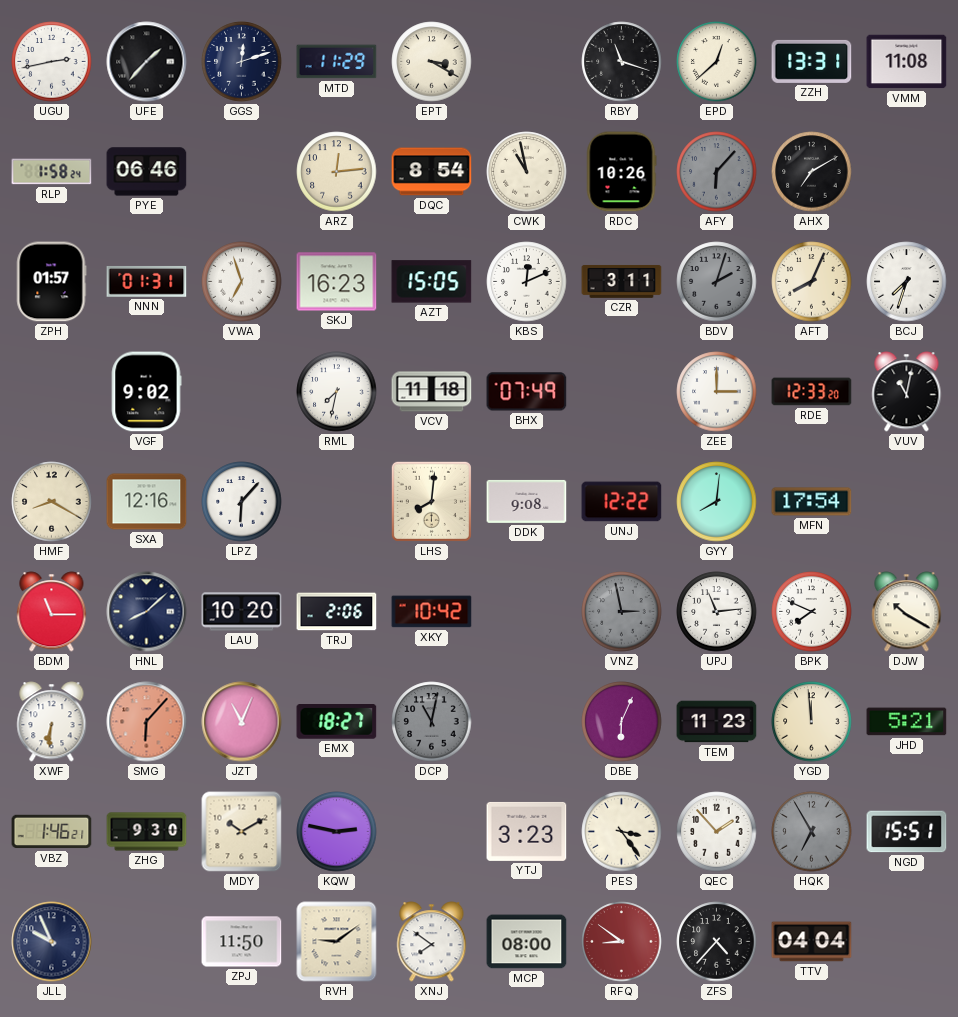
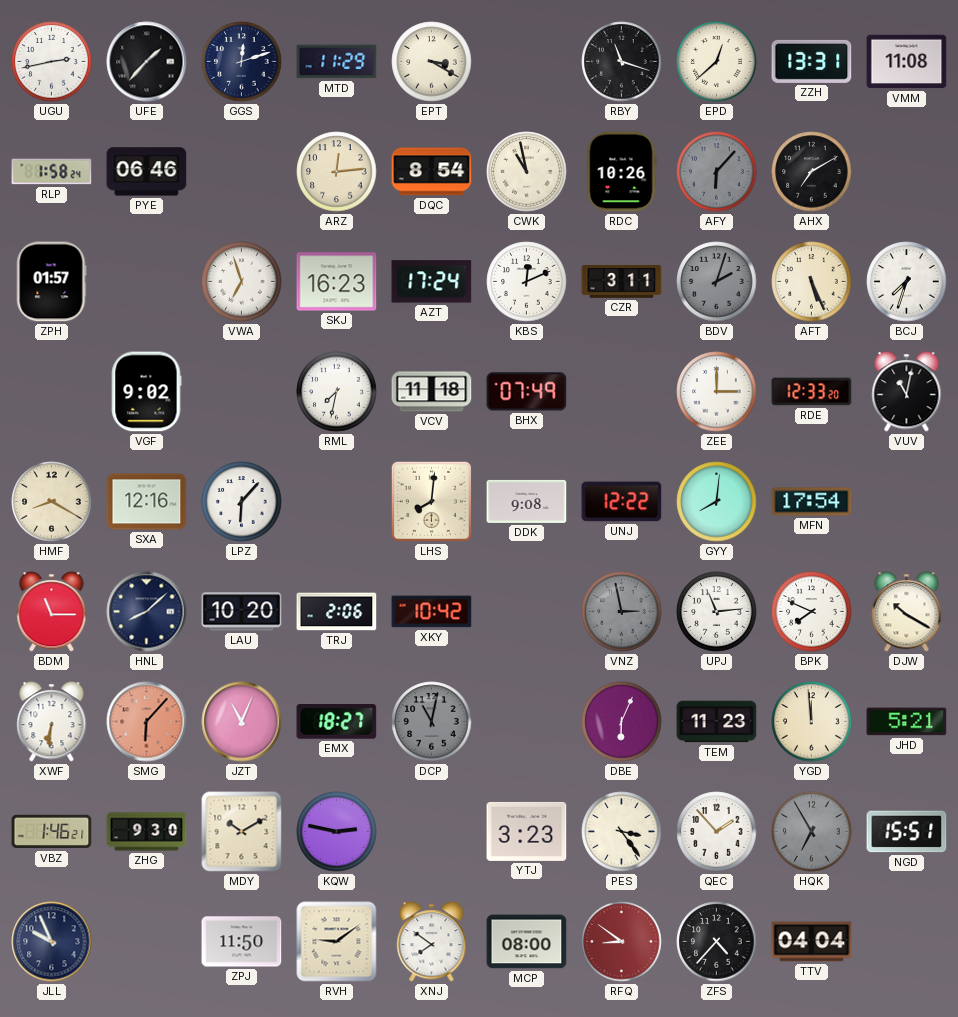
NNN: 01:31 -> none (147, 281)
AZT: 15:05 -> 17:24 (432, 282)
AFT: 8:04 -> 5:26 (812, 282)
